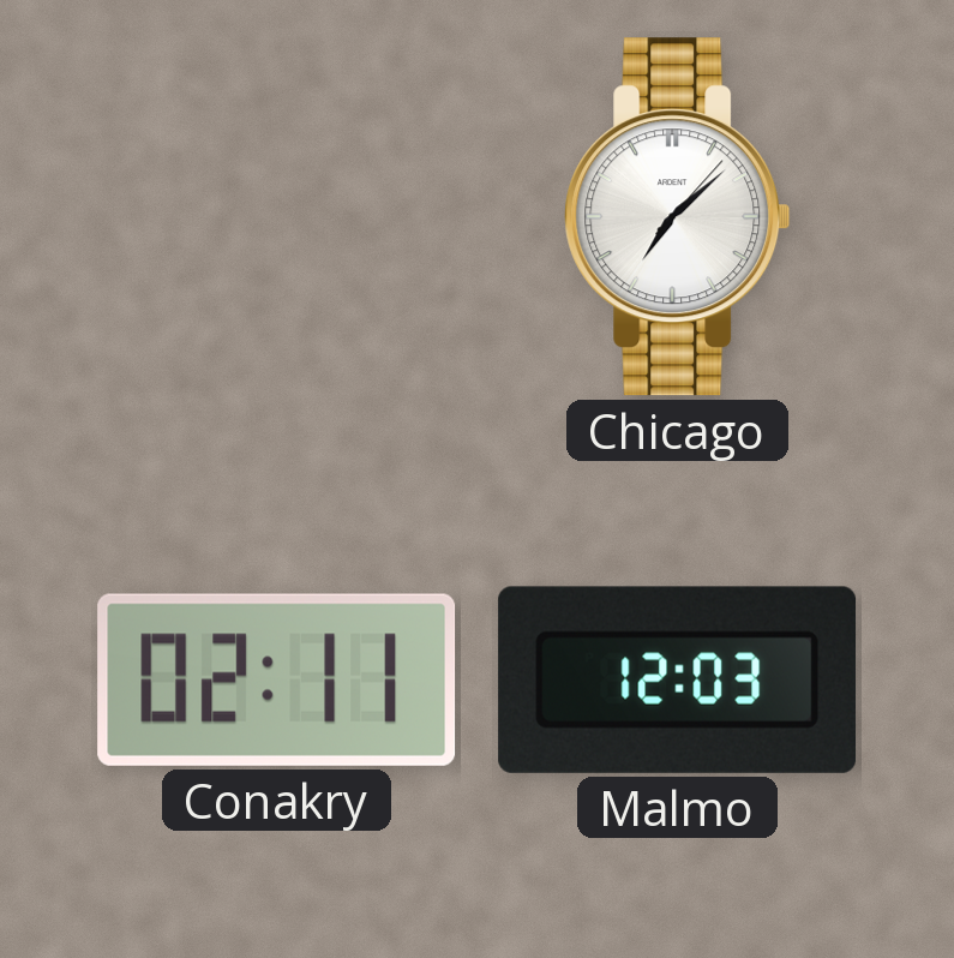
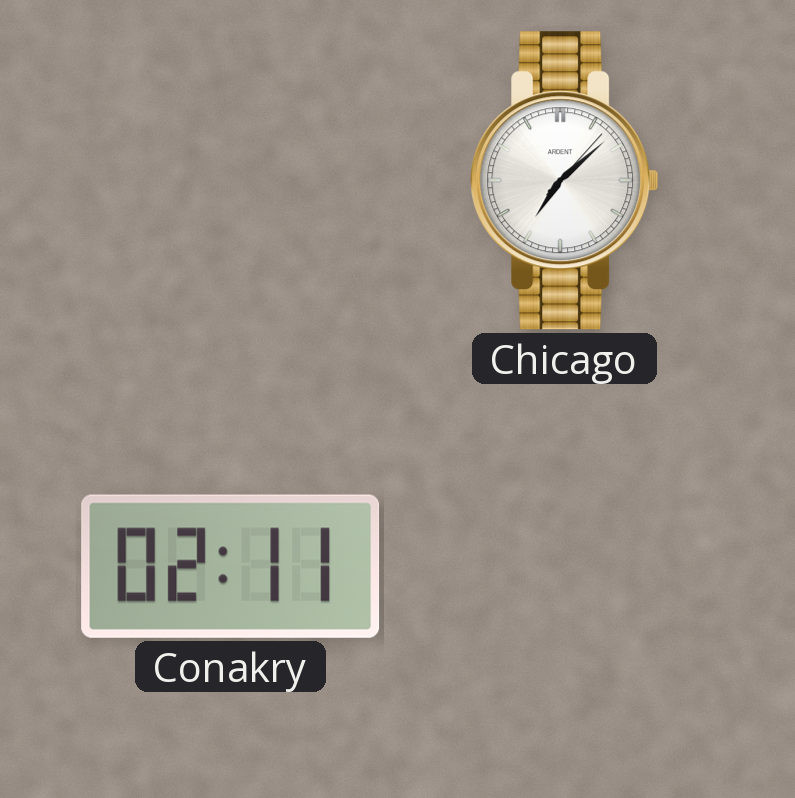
Malmo: 12:03 -> none (678, 679)
